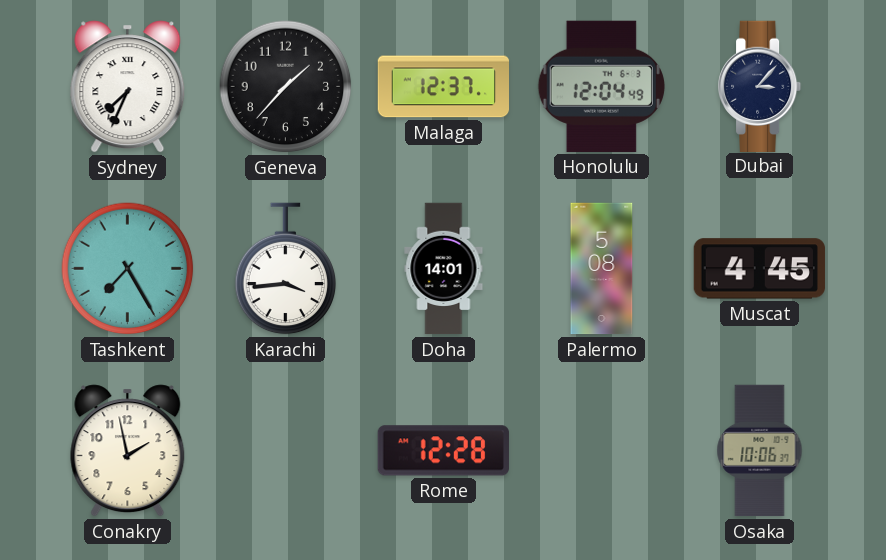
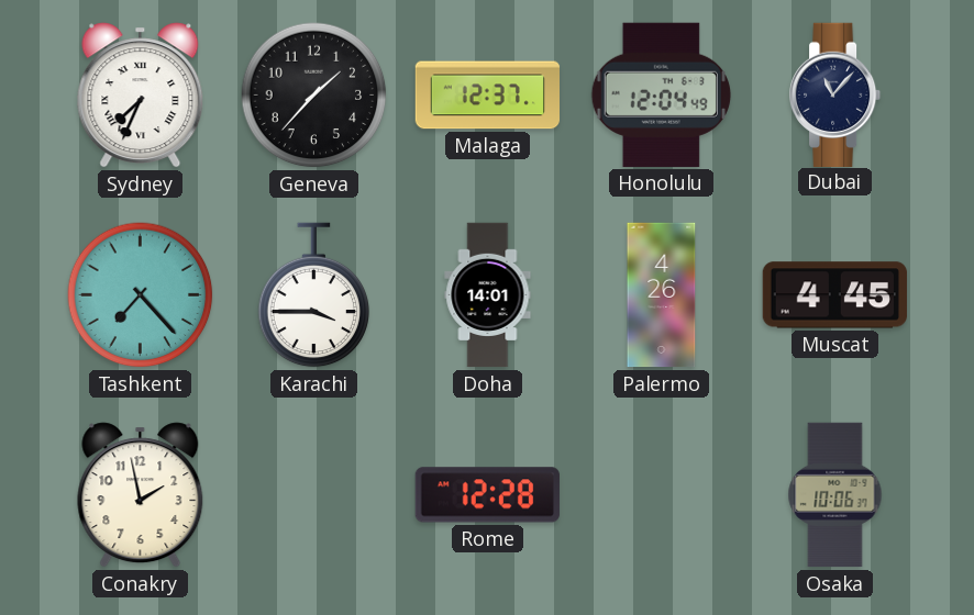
Dubai: 3:07 -> 11:07 (837, 94)
Tashkent: 7:25 -> 7:23 (141, 295)
Karachi: 3:44 -> 3:45 (314, 295)
Palermo: 5:08 -> 4:26 (662, 295)
